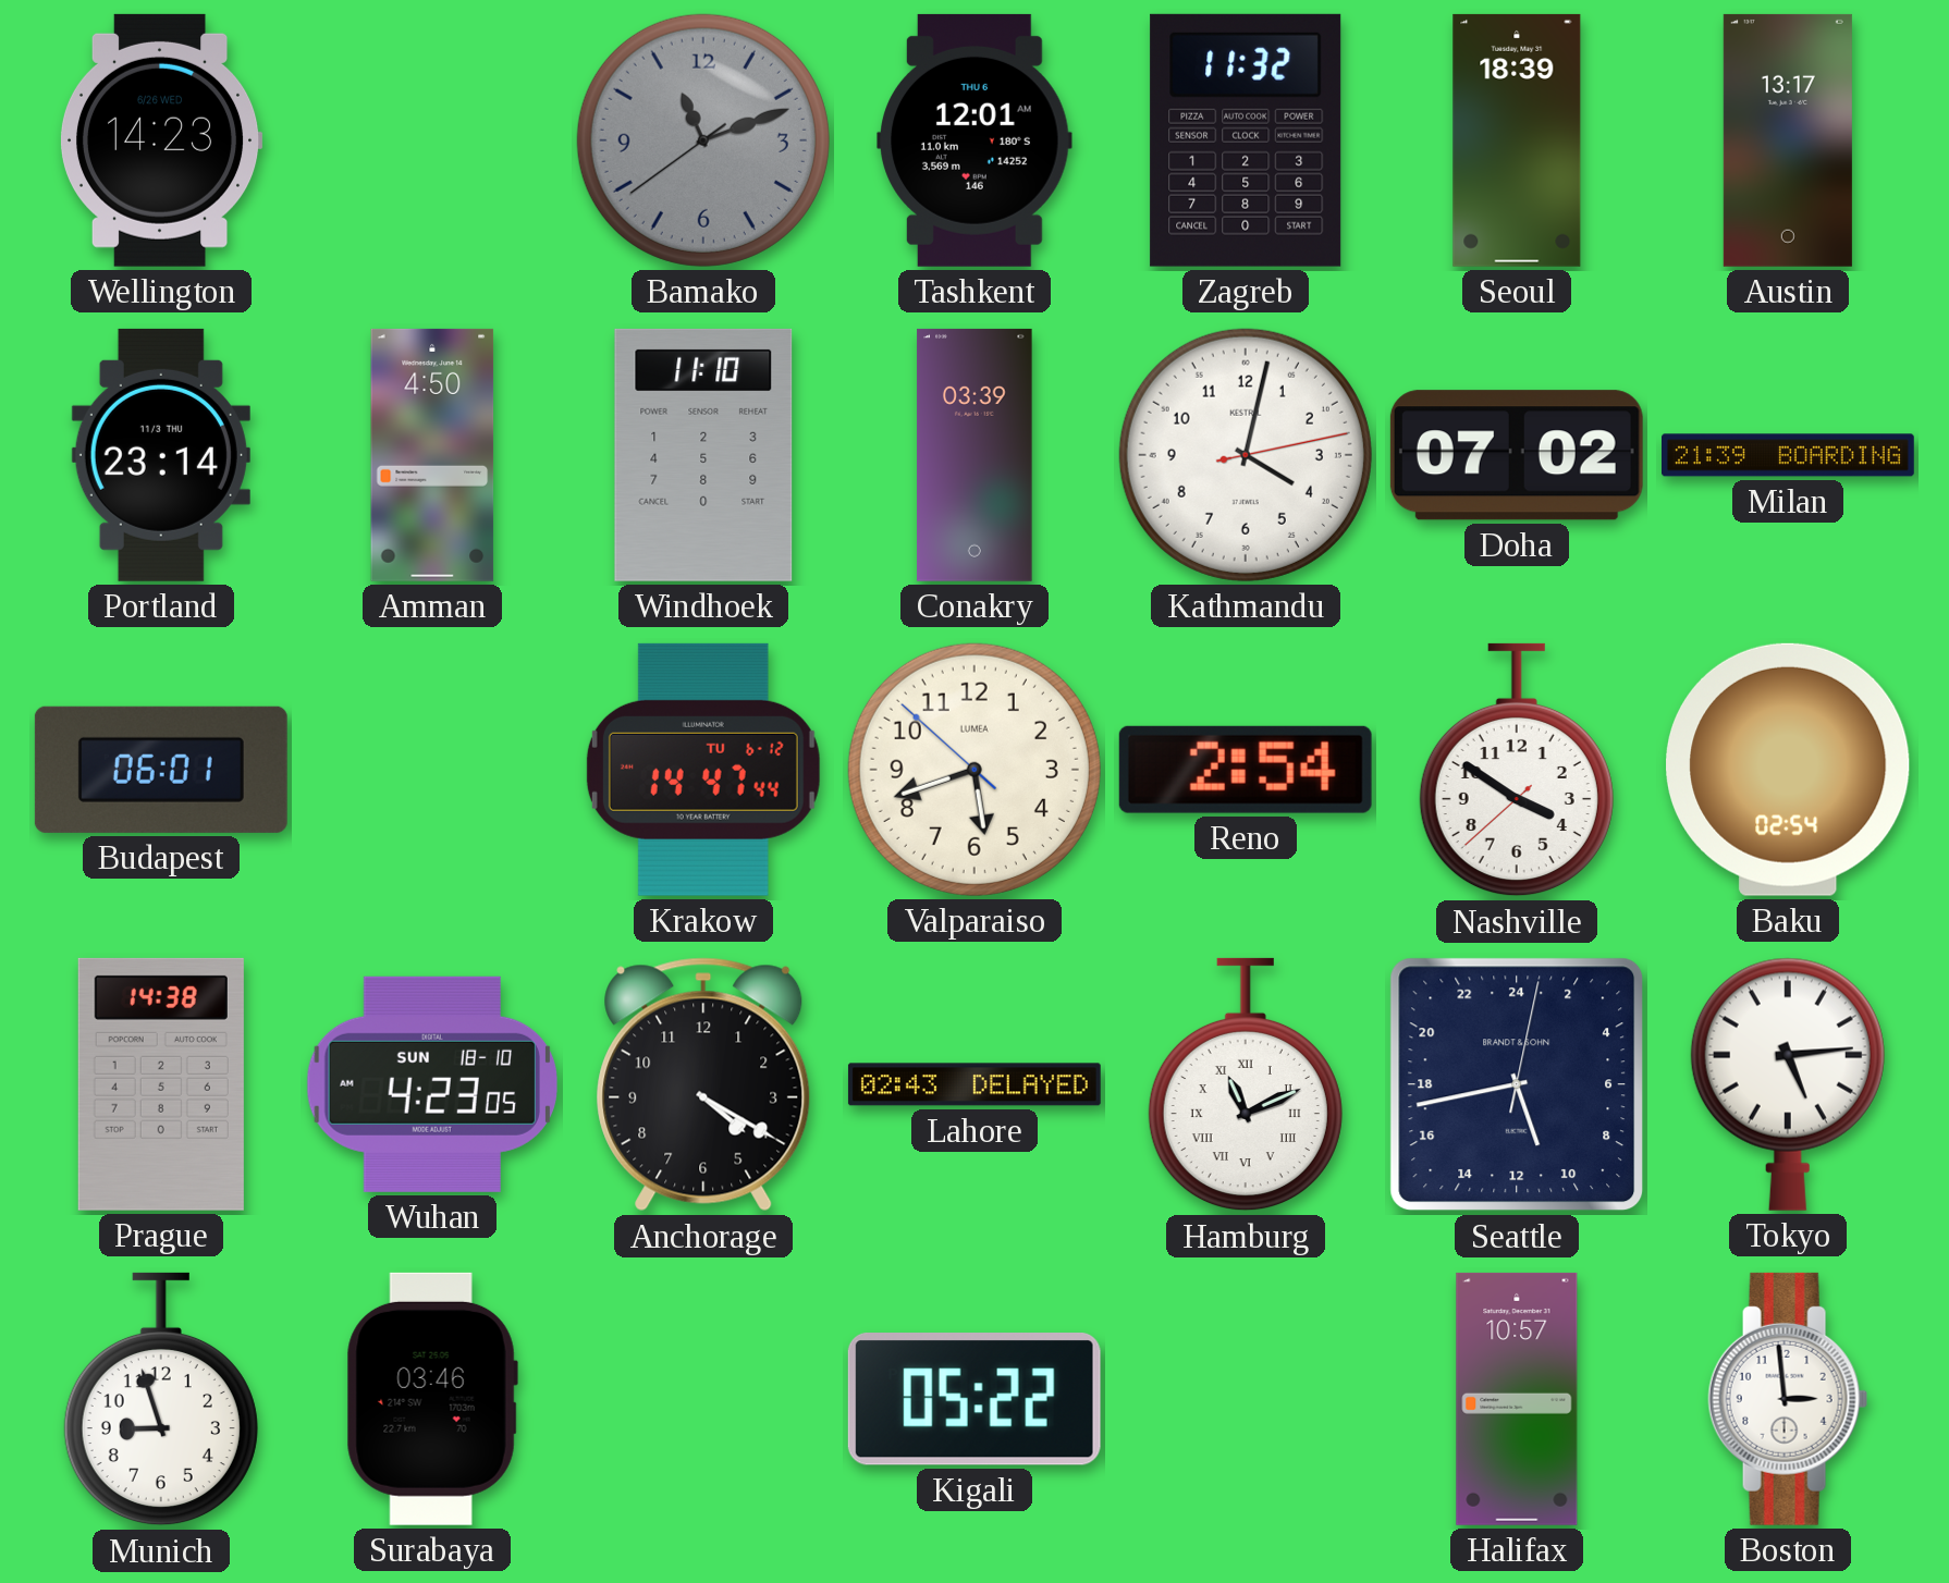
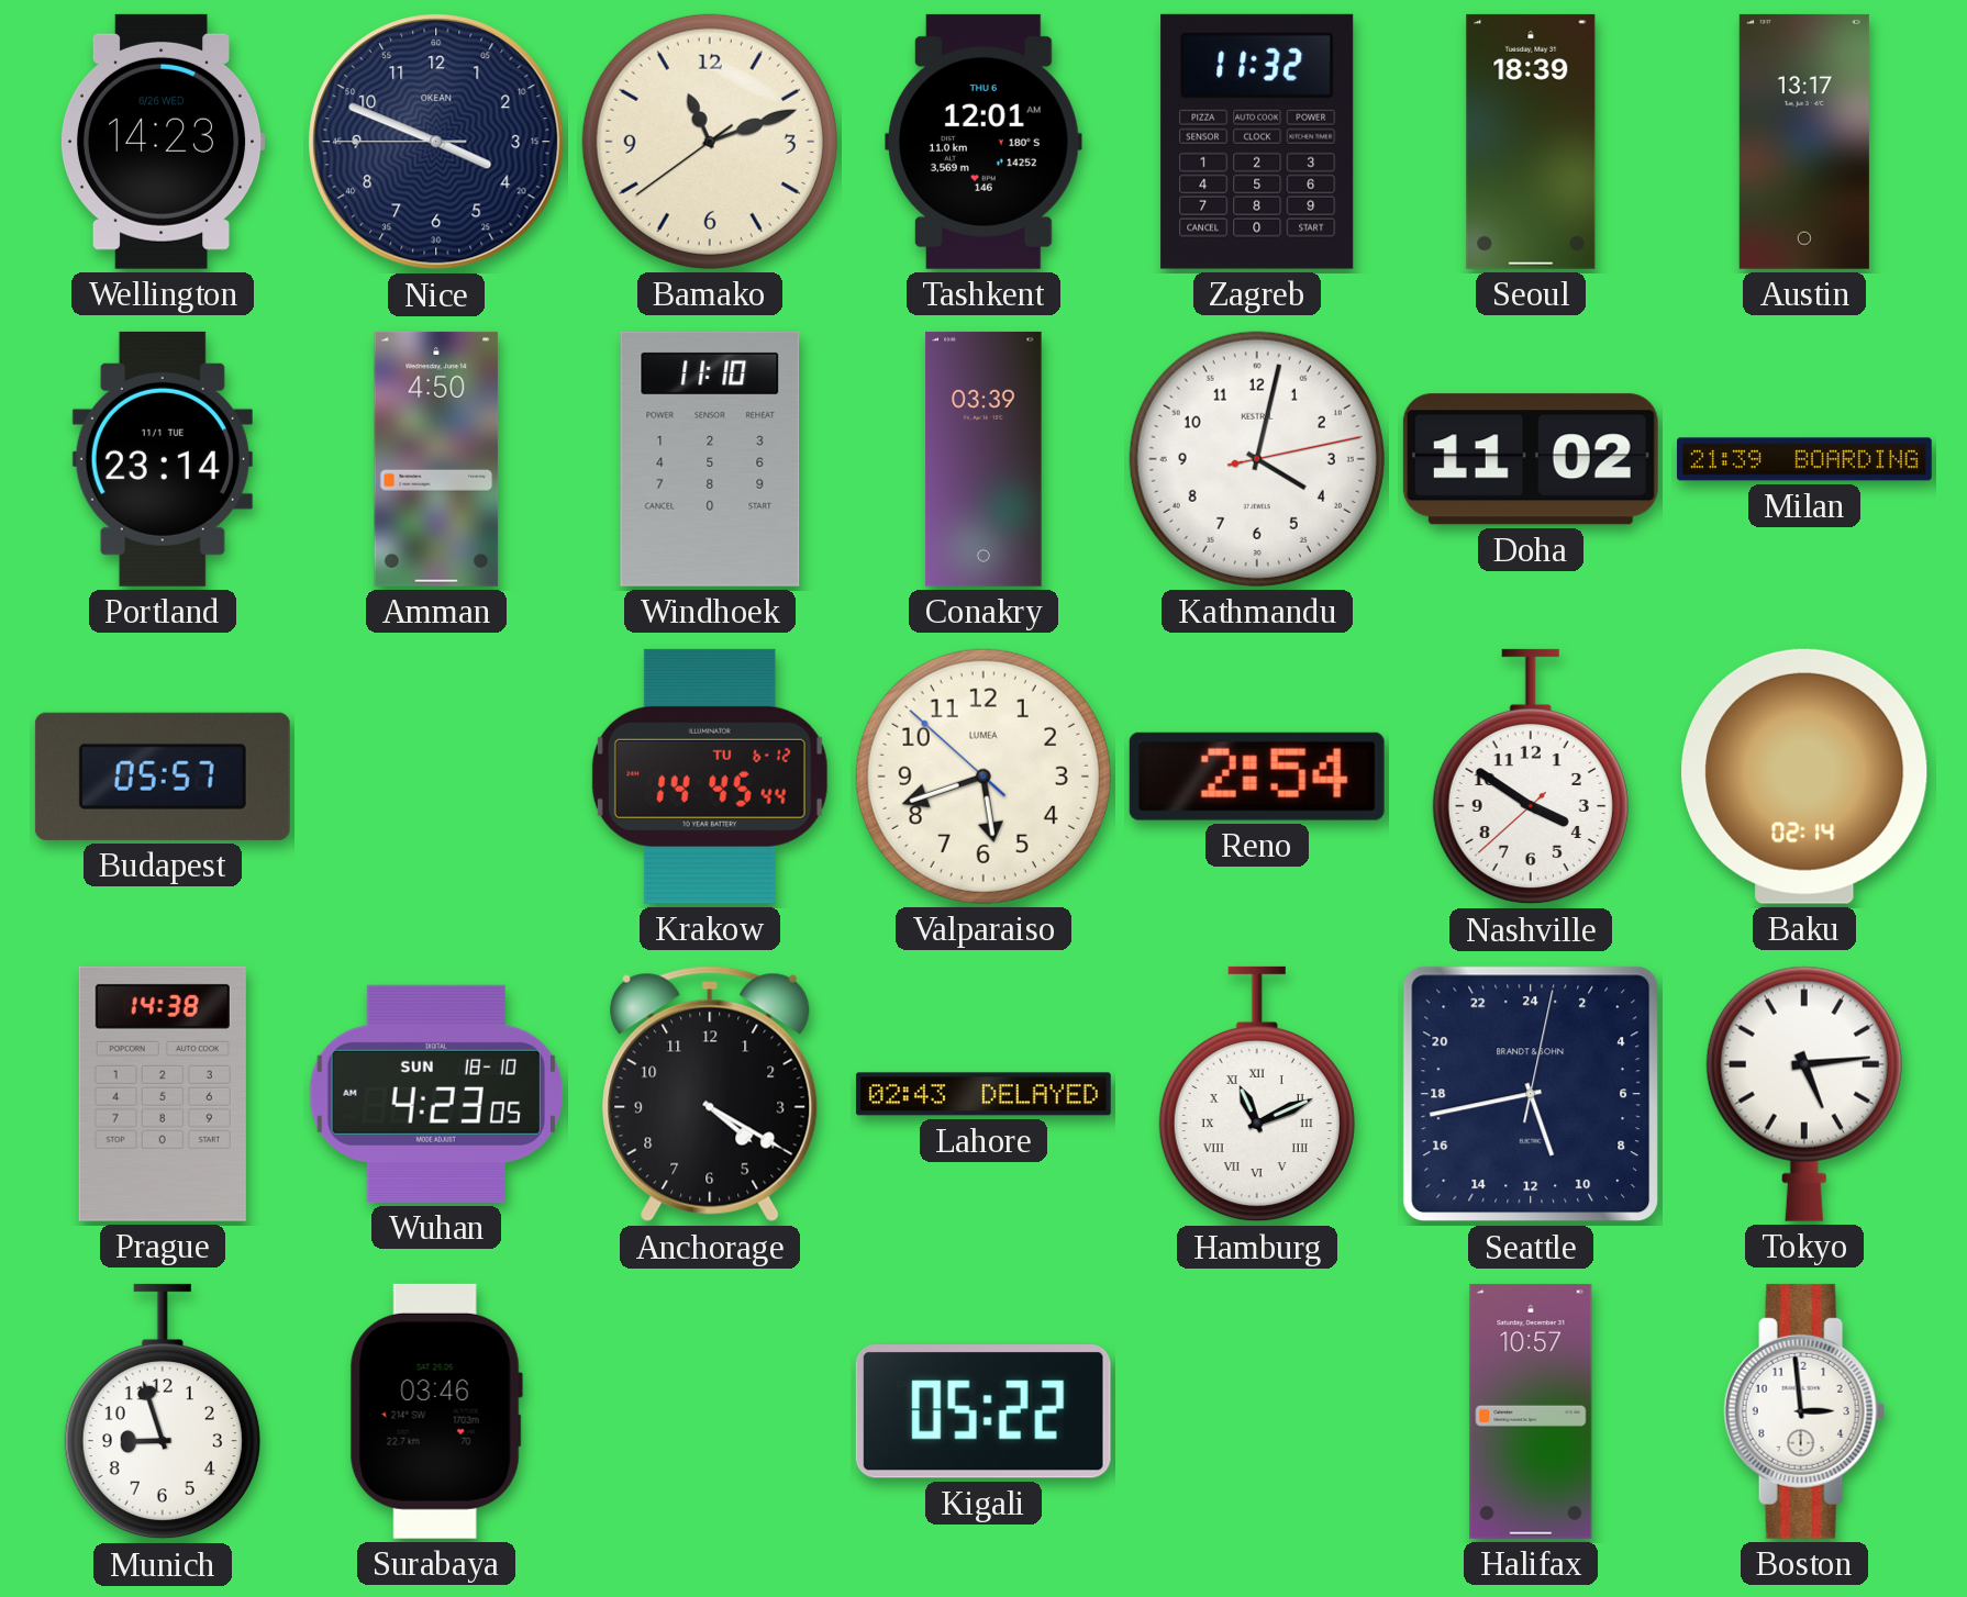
Nice: none -> 3:48 (436, 142)
Bamako dial: grey -> cream (710, 142)
Portland date: 11/3 THU -> 11/1 TUE (163, 459)
Doha: 07:02 -> 11:02 (1531, 459)
Budapest: 06:01 -> 05:57 (163, 777)
Krakow: 14:47 -> 14:45 (710, 777)
Baku: 02:54 -> 02:14 (1804, 777)
